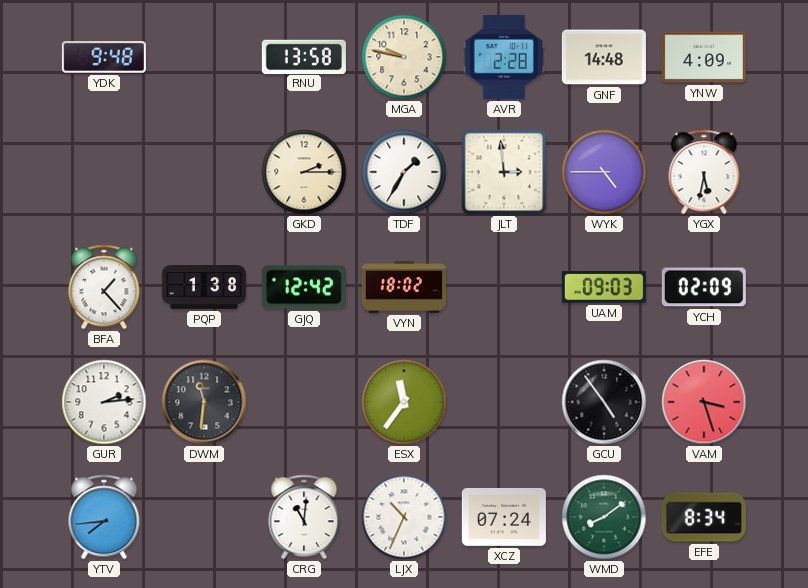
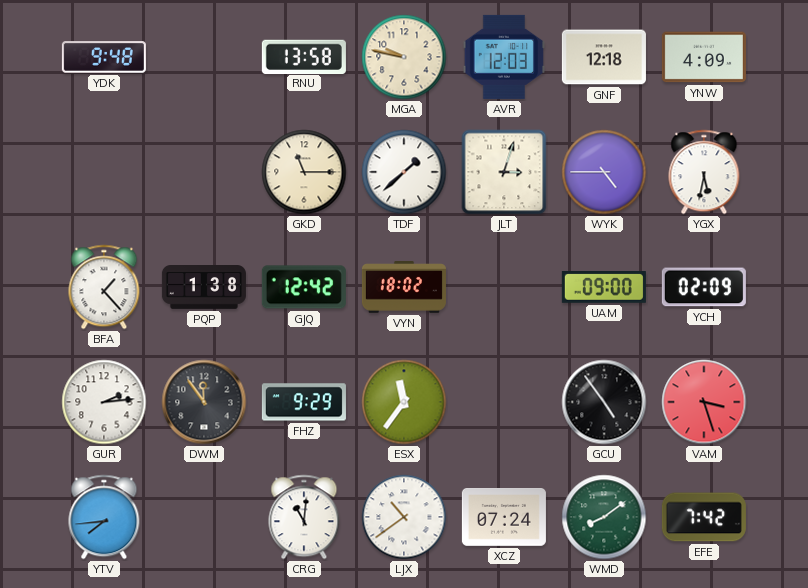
AVR: 2:28 -> 12:03 (504, 57)
GNF: 14:48 -> 12:18 (604, 57)
GKD: 2:15 -> 11:15 (304, 172)
TDF: 1:35 -> 1:38 (404, 172)
JLT: 2:59 -> 3:03 (504, 172)
UAM: 09:03 -> 09:00 (604, 288)
DWM: 11:31 -> 11:54 (204, 402)
FHZ: none -> 9:29 (304, 402)
LJX: 10:34 -> 10:39 (404, 517)
EFE: 8:34 -> 7:42 (704, 517)
